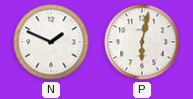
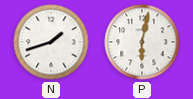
N: 1:49 -> 1:42 (51, 42)
